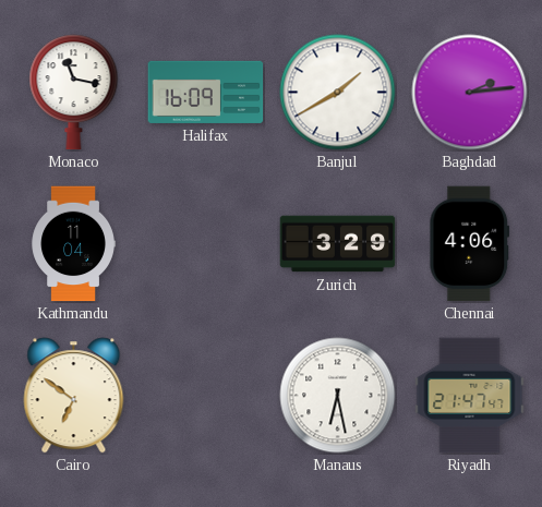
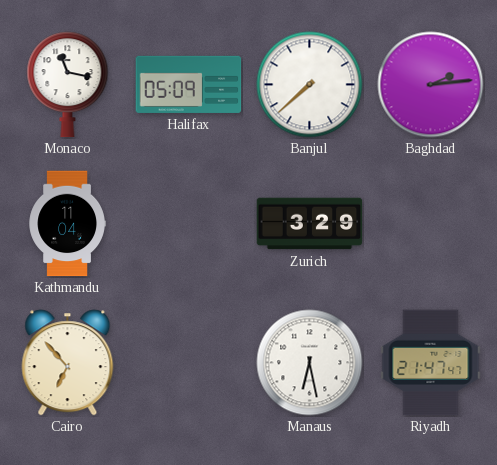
Halifax: 16:09 -> 05:09 (189, 84)
Banjul: 1:40 -> 7:38 (310, 85)
Chennai: 4:06 -> none (470, 244)
Cairo: 6:51 -> 6:53 (68, 363)
